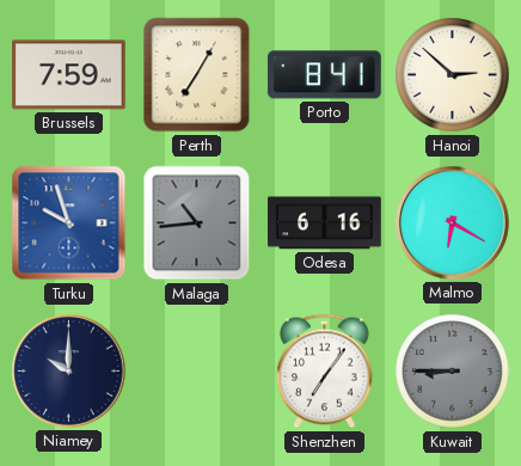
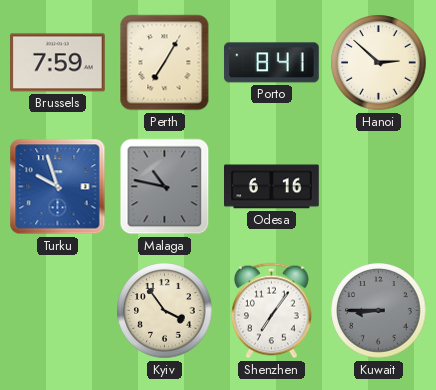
Malaga: 10:44 -> 10:47 (165, 187)
Malmo: 6:20 -> none (453, 223)
Niamey: 10:00 -> none (69, 372)
Kyiv: none -> 3:54 (165, 311)
